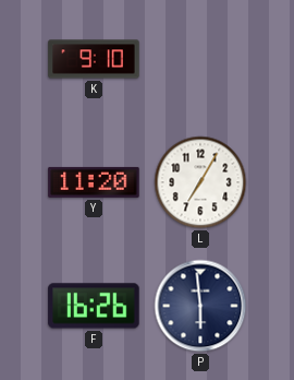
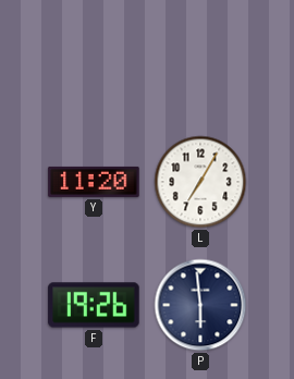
K: 9:10 -> none (94, 59)
F: 16:26 -> 19:26 (94, 305)
